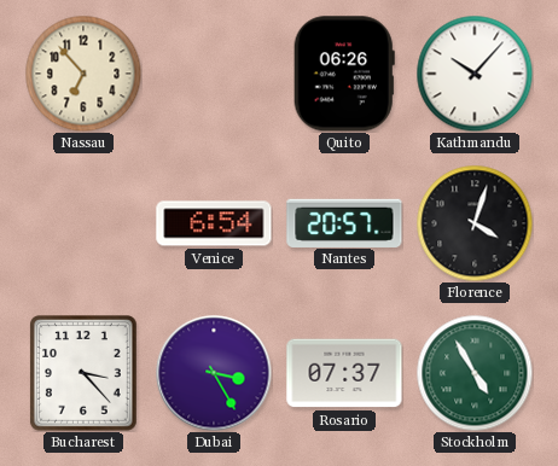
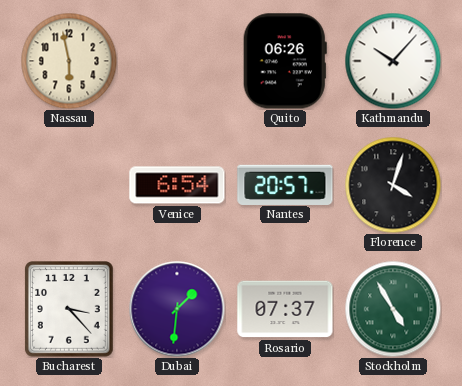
Nassau: 6:53 -> 5:58 (69, 61)
Dubai: 3:25 -> 1:31 (177, 309)
